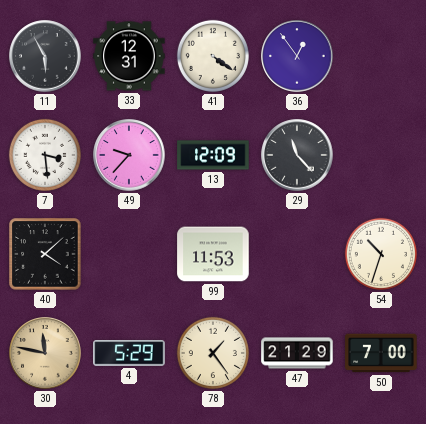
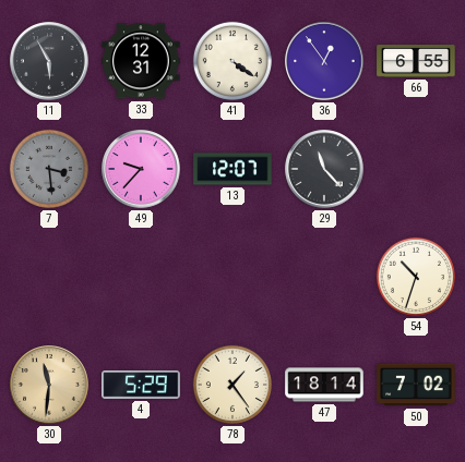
66: none -> 6:55 (416, 62)
7 dial: white -> grey (49, 169)
13: 12:09 -> 12:07 (233, 169)
40: 4:08 -> none (45, 254)
99: 11:53 -> none (213, 254)
30: 11:47 -> 11:31 (49, 385)
47: 21:29 -> 18:14 (324, 385)
50: 7:00 -> 7:02 (416, 385)
